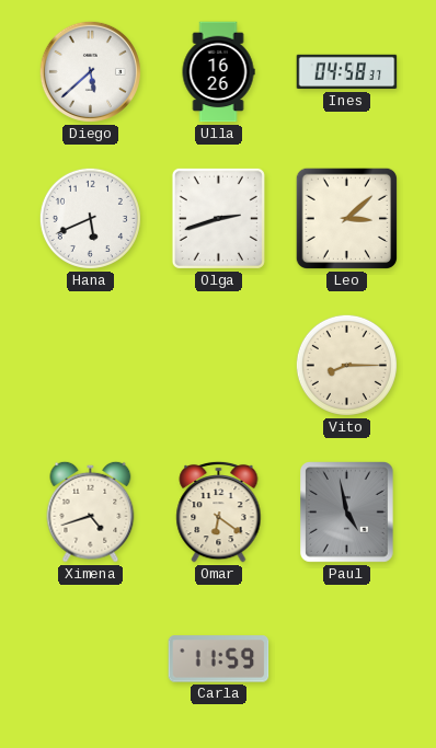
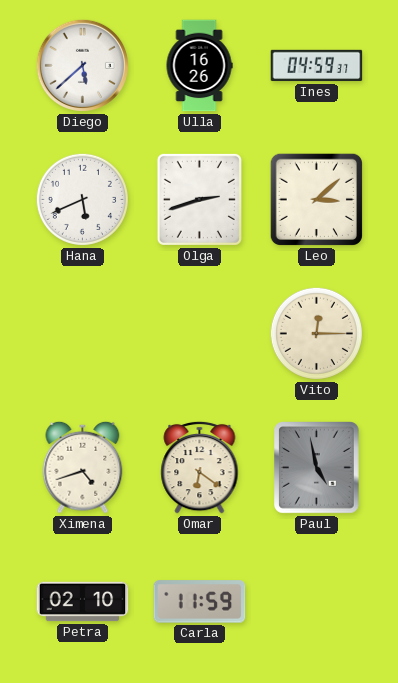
Ines: 04:58 -> 04:59 (317, 66)
Vito: 8:15 -> 12:15 (316, 333)
Petra: none -> 02:10 (83, 602)
